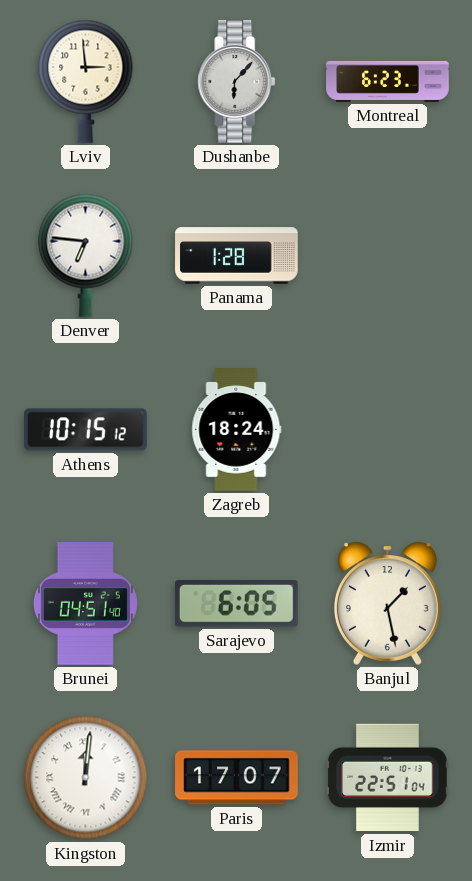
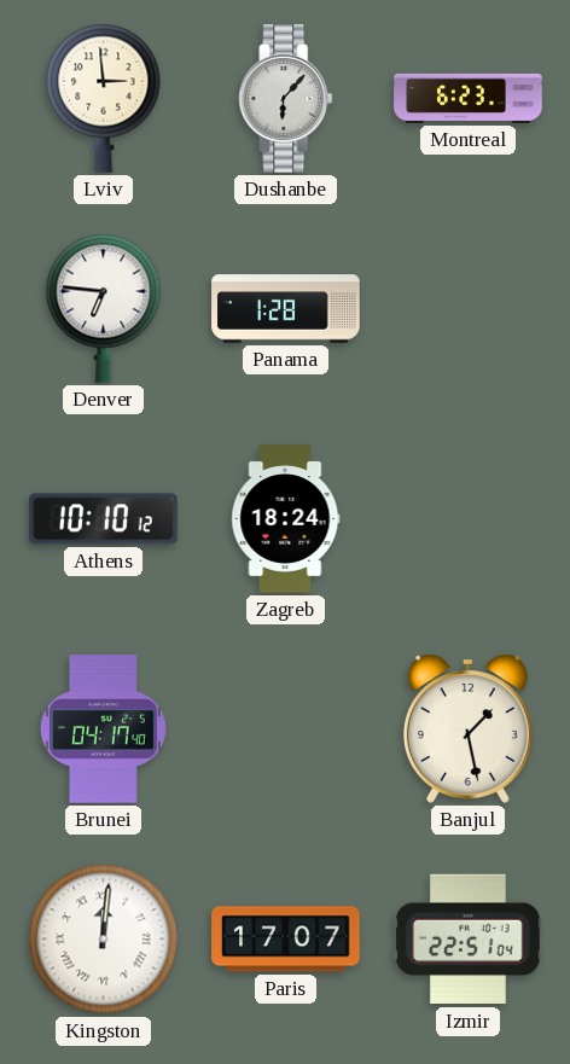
Athens: 10:15 -> 10:10 (104, 519)
Brunei: 04:51 -> 04:17 (103, 729)
Sarajevo: 6:05 -> none (236, 604)
